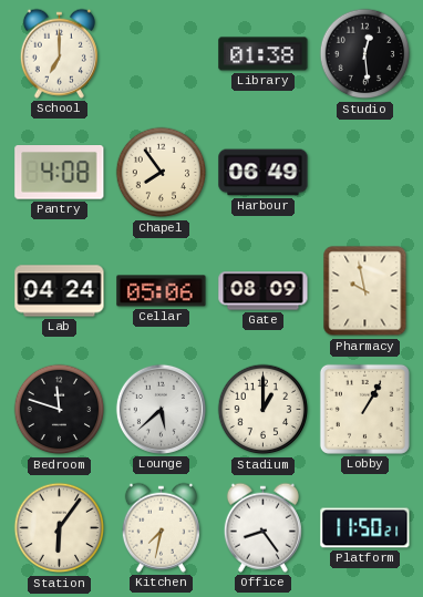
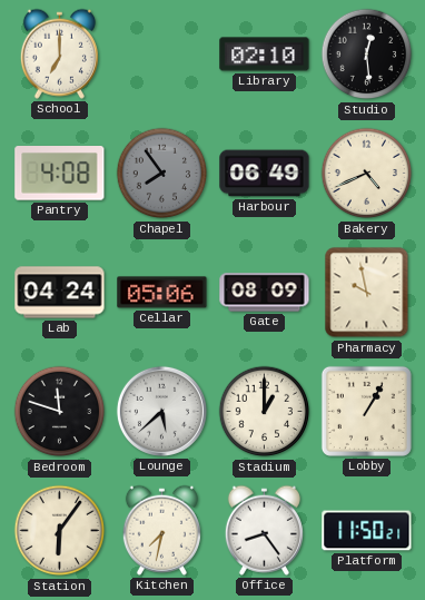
Library: 01:38 -> 02:10 (265, 55)
Chapel dial: cream -> grey (162, 174)
Bakery: none -> 4:41 (367, 174)
